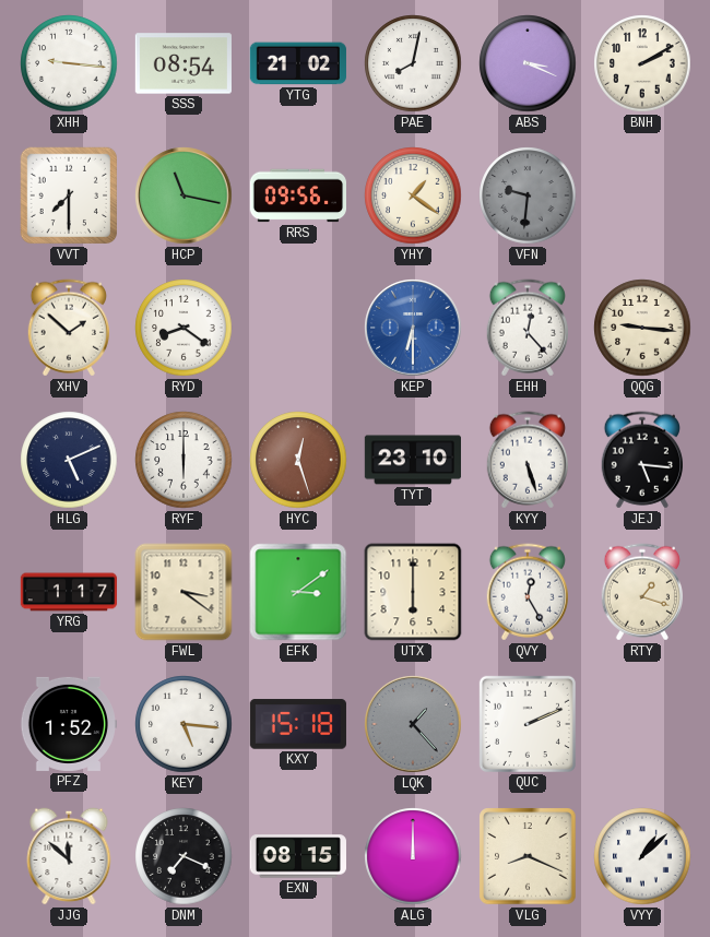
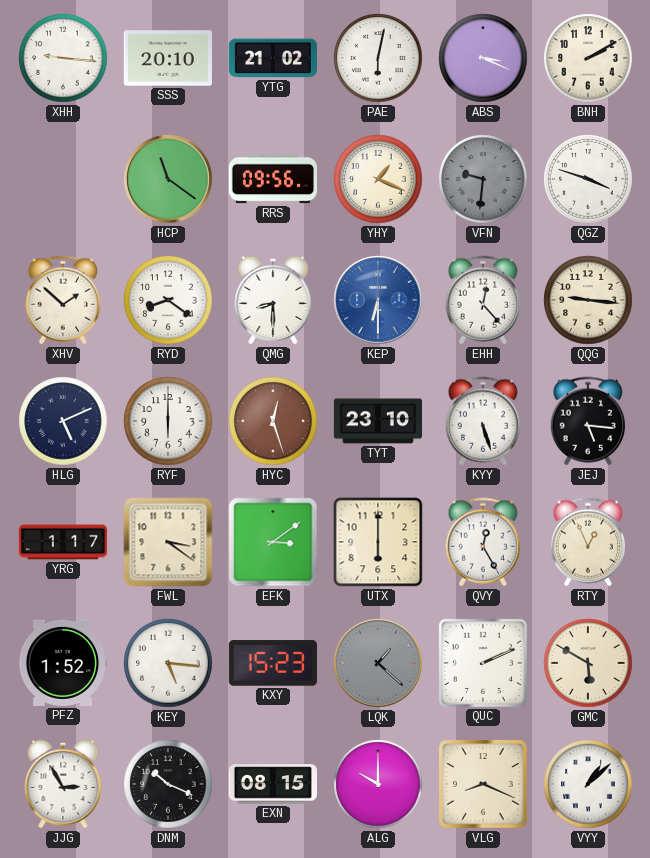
SSS: 08:54 -> 20:10 (167, 58)
PAE: 8:02 -> 6:02 (378, 58)
VVT: 7:30 -> none (69, 195)
HCP: 11:17 -> 11:21 (168, 179)
YHY: 1:21 -> 1:19 (378, 179)
QGZ: none -> 3:48 (588, 179)
QMG: none -> 8:30 (273, 300)
RTY: 1:18 -> 12:56 (587, 542)
KXY: 15:18 -> 15:23 (273, 663)
LQK: 1:23 -> 1:22 (378, 663)
GMC: none -> 5:50 (588, 663)
JJG: 11:52 -> 2:55 (63, 784)
DNM: 7:19 -> 10:19 (168, 784)
ALG: 12:00 -> 10:00 (378, 784)
